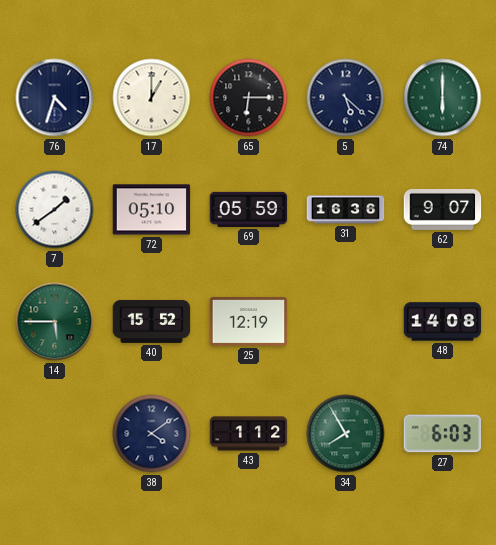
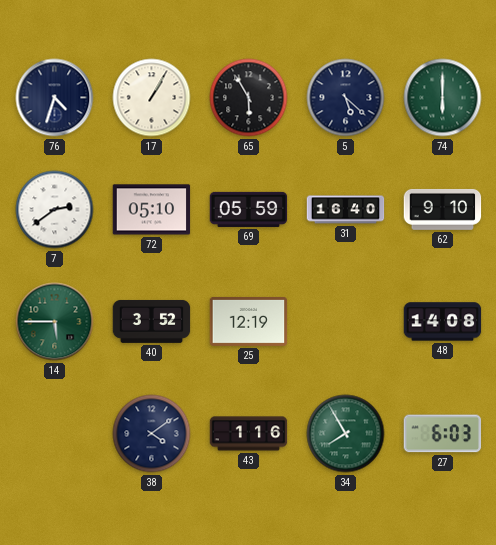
17: 1:00 -> 1:05 (152, 98)
65: 6:15 -> 5:55 (249, 98)
7: 1:39 -> 2:39 (55, 210)
31: 16:36 -> 16:40 (346, 210)
62: 9:07 -> 9:10 (443, 209)
40: 15:52 -> 3:52 (152, 321)
43: 1:12 -> 1:16 (249, 434)
